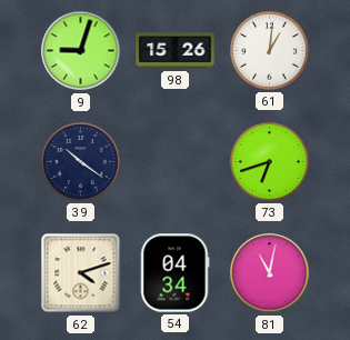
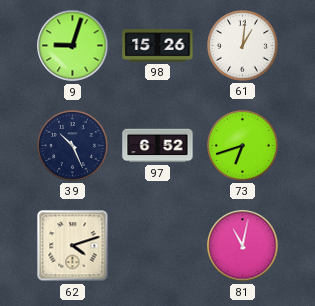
39: 10:21 -> 10:26 (73, 146)
97: none -> 6:52 (158, 146)
54: 04:34 -> none (174, 273)
